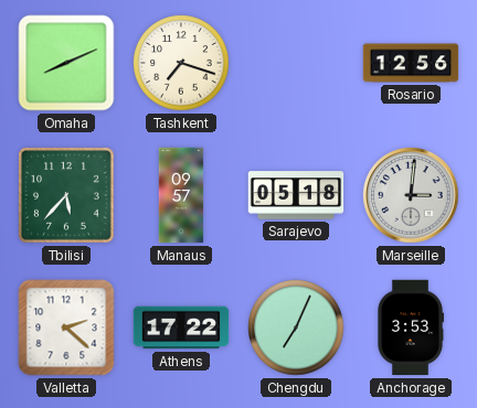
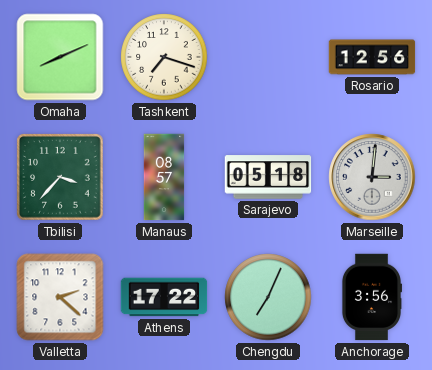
Tbilisi: 5:37 -> 3:37 (60, 177)
Manaus: 09:57 -> 08:57 (164, 177)
Anchorage: 3:53 -> 3:56 (371, 297)
